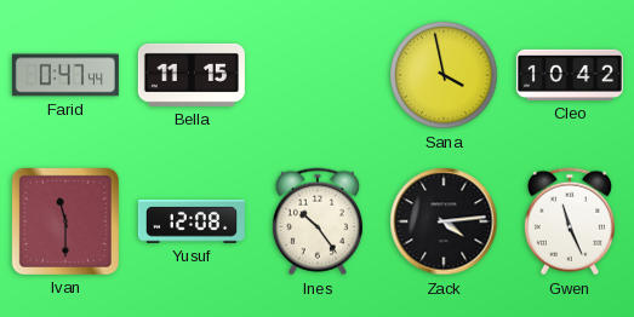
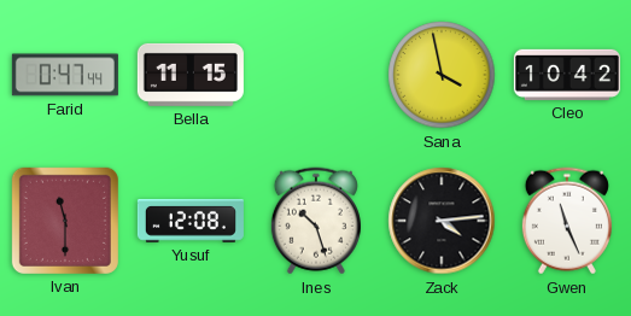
Ines: 10:24 -> 10:27 (316, 221)
